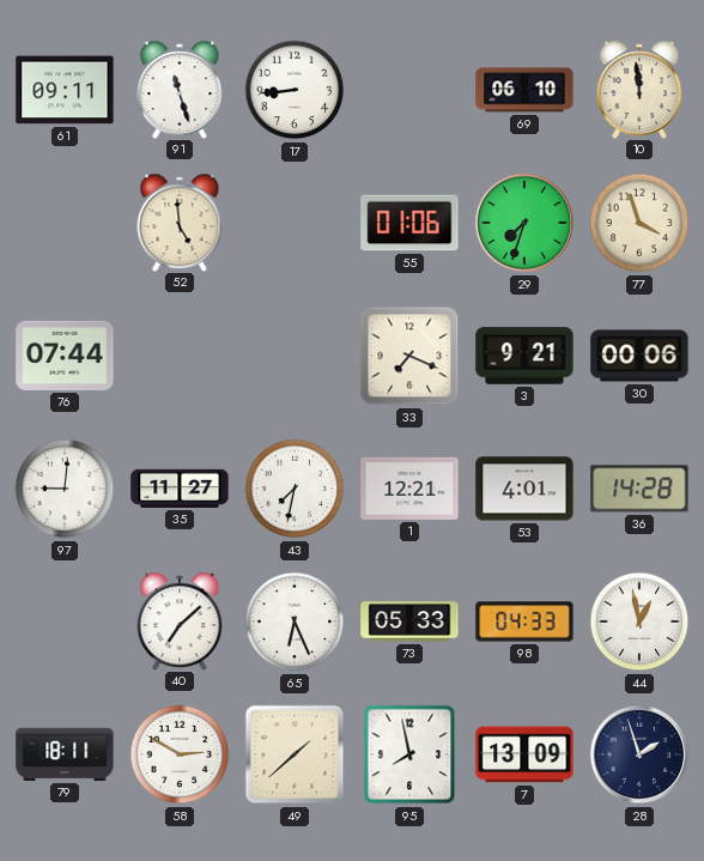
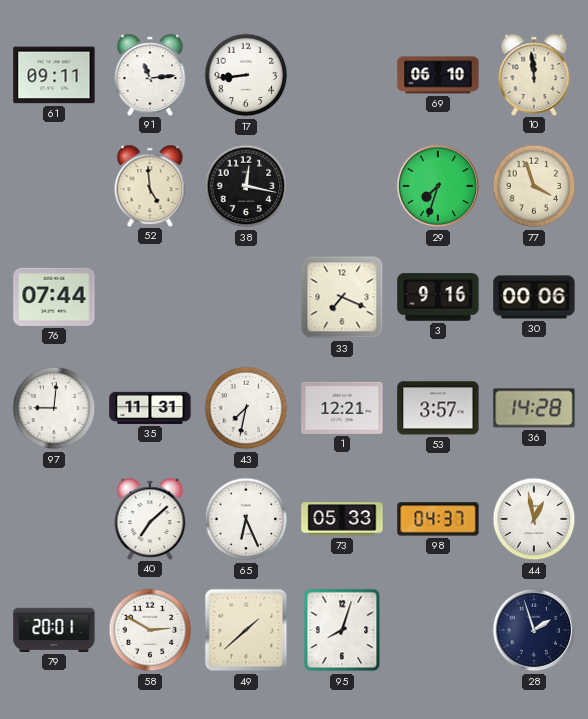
91: 11:27 -> 11:14 (150, 74)
38: none -> 12:17 (246, 186)
55: 01:06 -> none (409, 223)
3: 9:21 -> 9:16 (438, 297)
35: 11:27 -> 11:31 (150, 408)
53: 4:01 -> 3:57 (438, 408)
98: 04:33 -> 04:37 (438, 519)
79: 18:11 -> 20:01 (54, 630)
95: 7:58 -> 8:03 (342, 630)
7: 13:09 -> none (524, 754)
